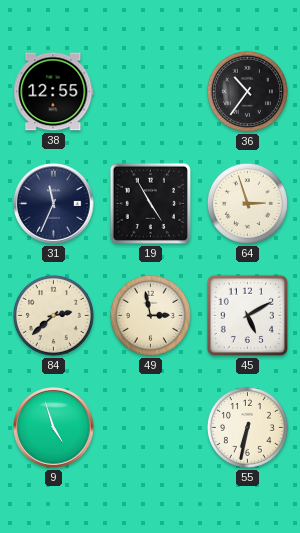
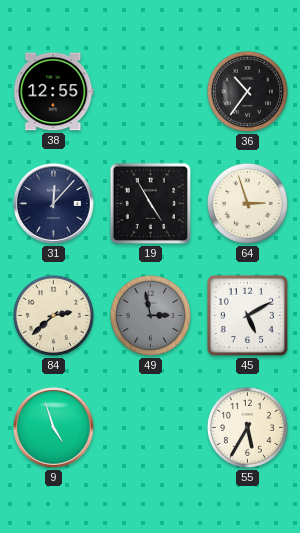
31: 11:34 -> 12:07 (54, 204)
49 dial: cream -> grey (150, 315)
55: 6:32 -> 5:35 (247, 427)
